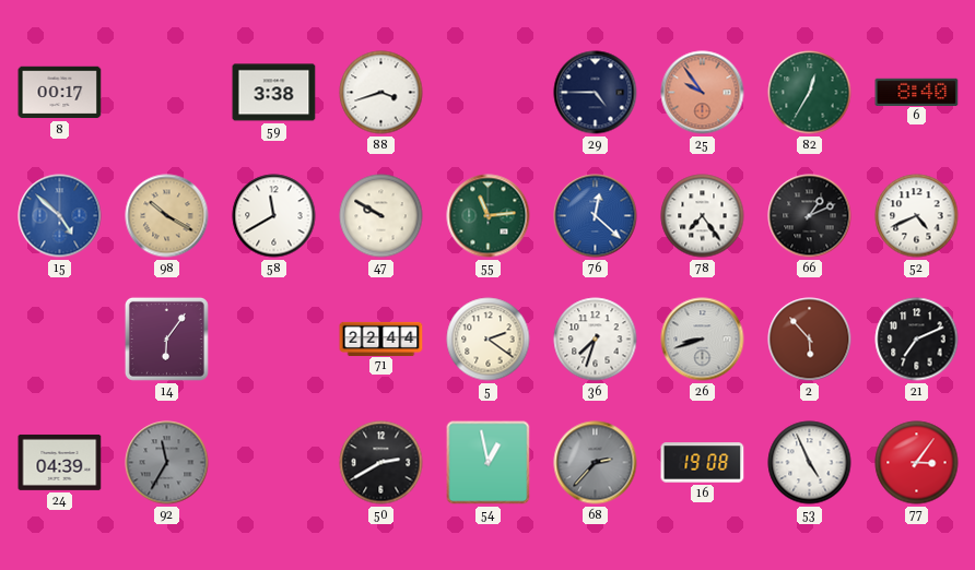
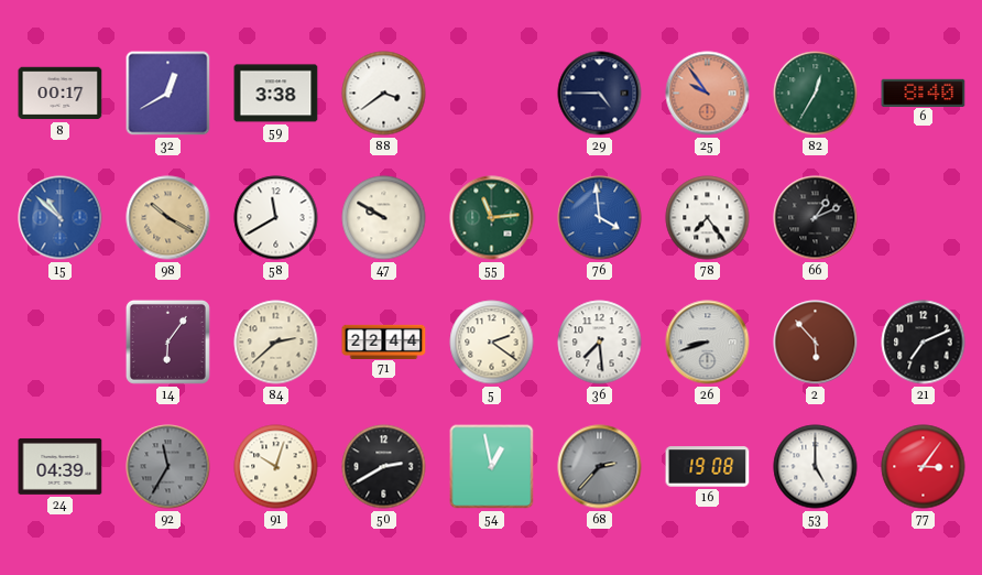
32: none -> 12:40 (168, 94)
88: 3:42 -> 3:39 (384, 94)
15: 4:52 -> 10:52 (61, 218)
76: 12:22 -> 3:59 (600, 218)
52: 4:41 -> none (917, 216)
84: none -> 2:38 (276, 343)
36: 7:33 -> 7:29 (600, 343)
91: none -> 10:03 (276, 467)
53: 4:56 -> 5:00 (816, 467)
